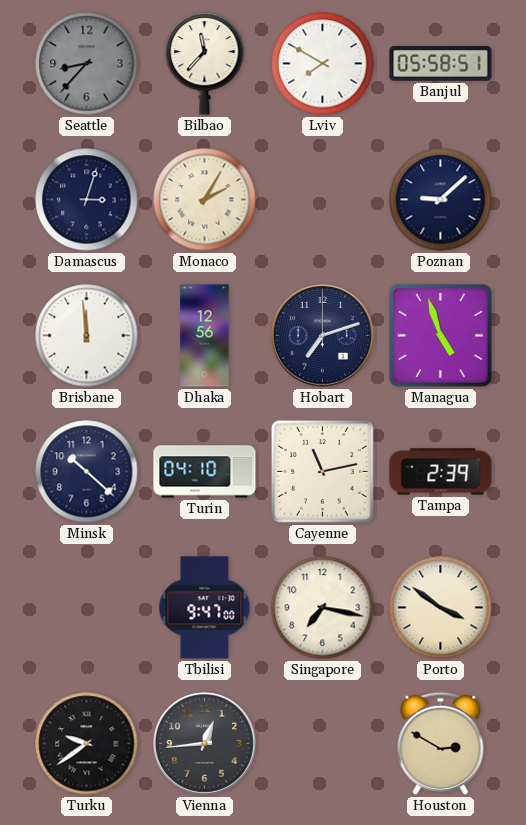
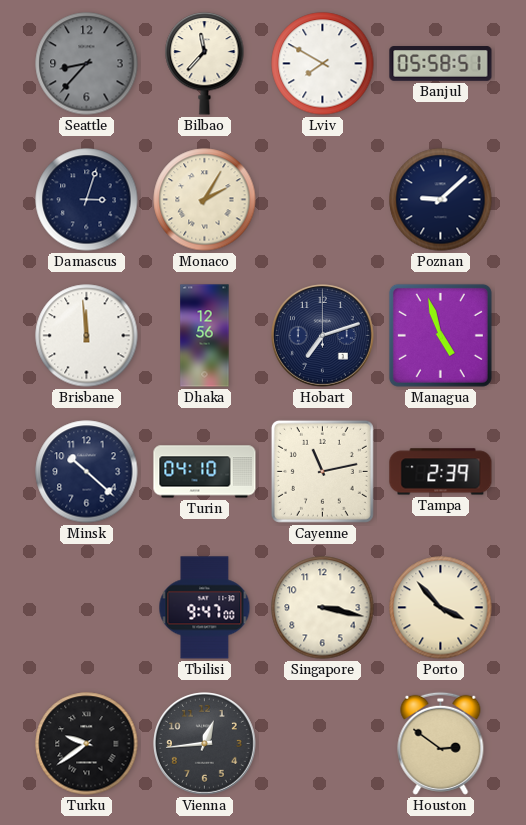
Singapore: 7:17 -> 3:17 (323, 608)
Porto: 3:51 -> 3:53 (441, 608)
Houston: 2:50 -> 2:51 (441, 743)
